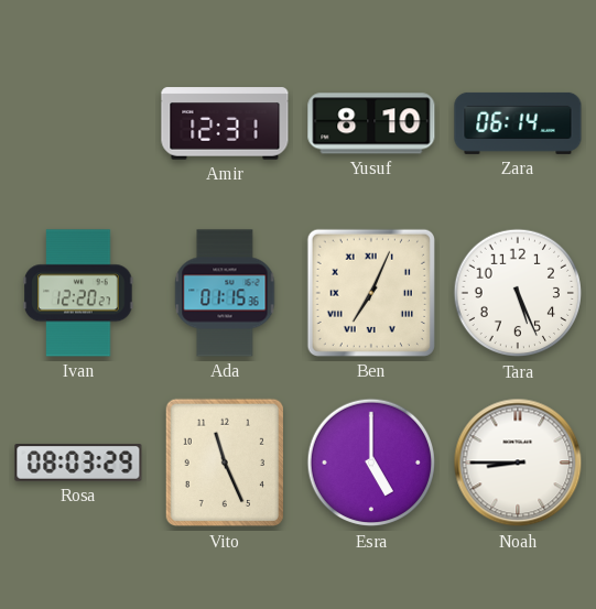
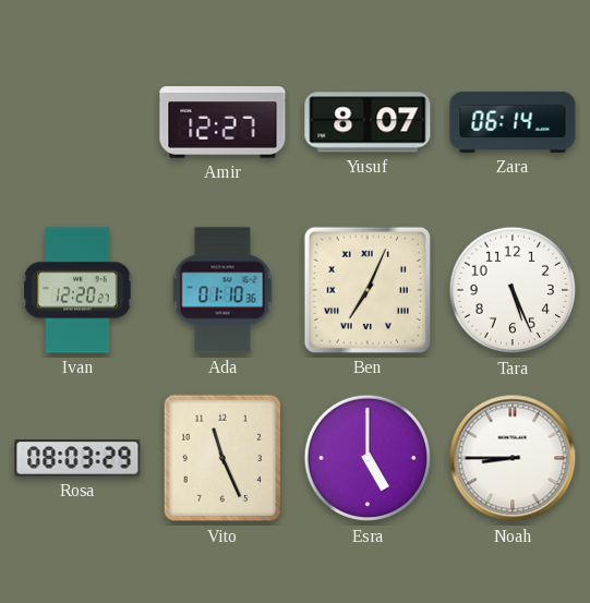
Amir: 12:31 -> 12:27 (222, 122)
Yusuf: 8:10 -> 8:07 (368, 122)
Ada: 01:15 -> 01:10 (222, 290)
